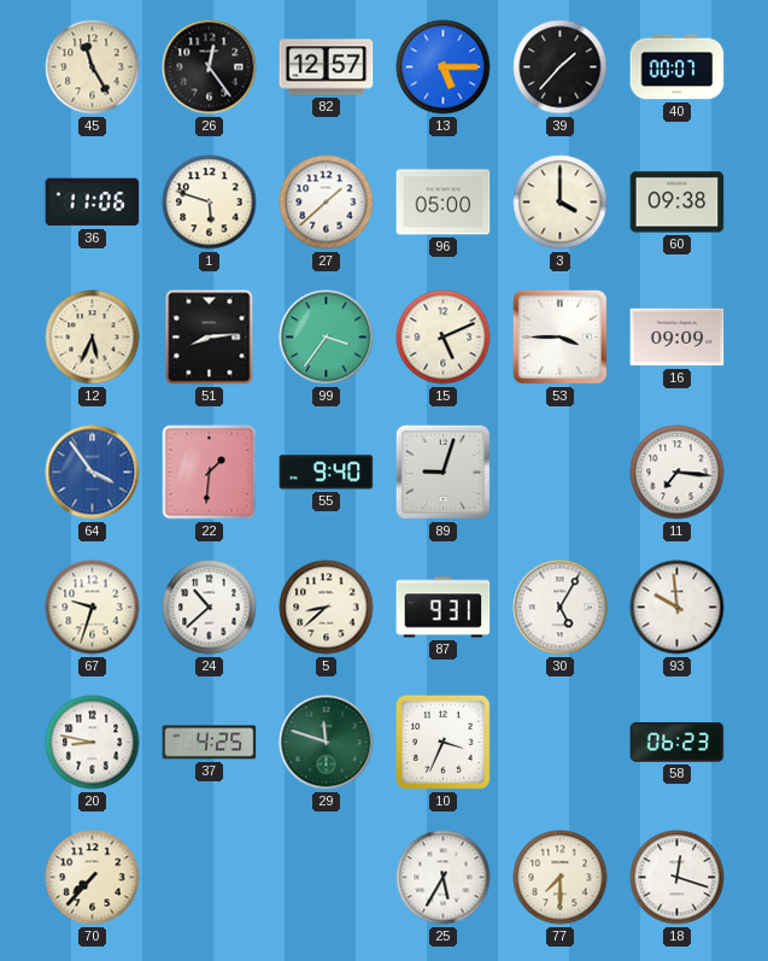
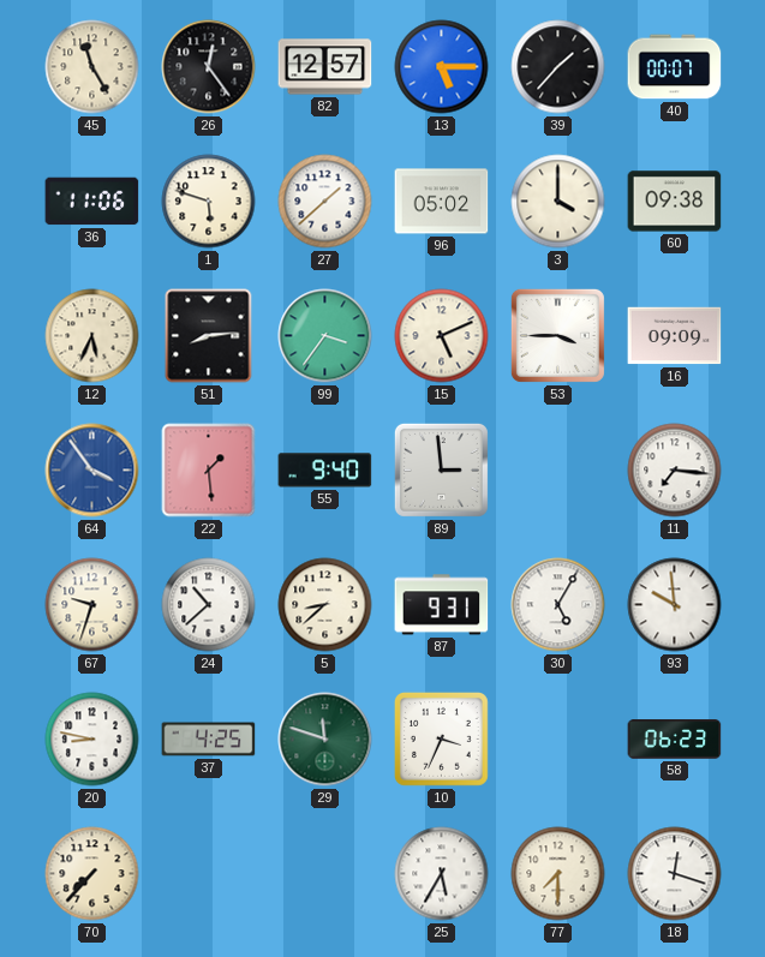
96: 05:00 -> 05:02 (442, 202)
22: 1:31 -> 1:29 (209, 471)
89: 9:03 -> 2:59 (441, 469)
